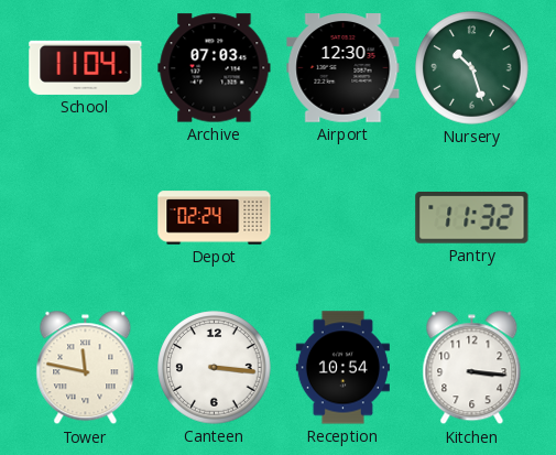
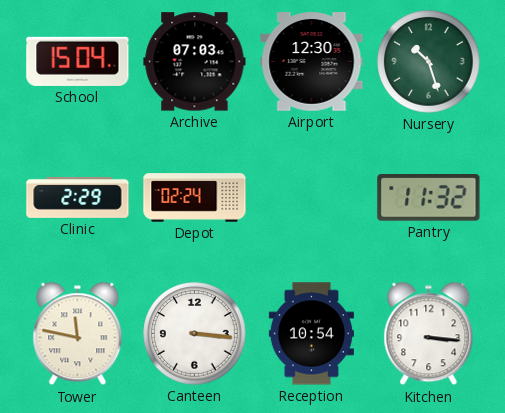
School: 11:04 -> 15:04 (78, 61)
Clinic: none -> 2:29 (78, 197)
